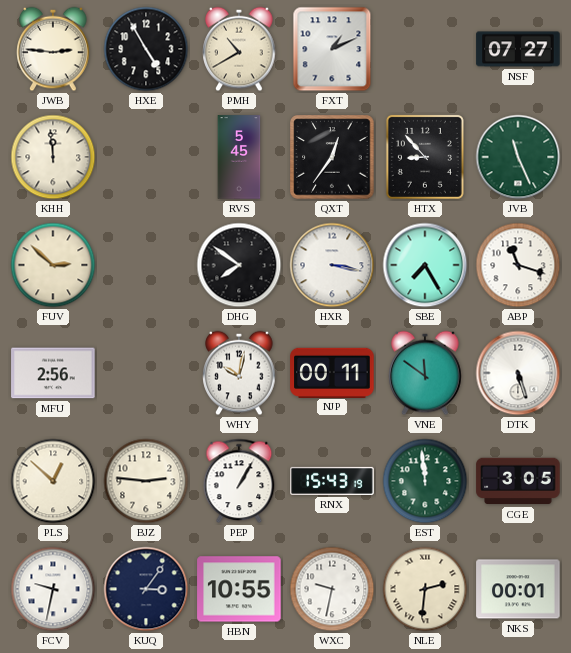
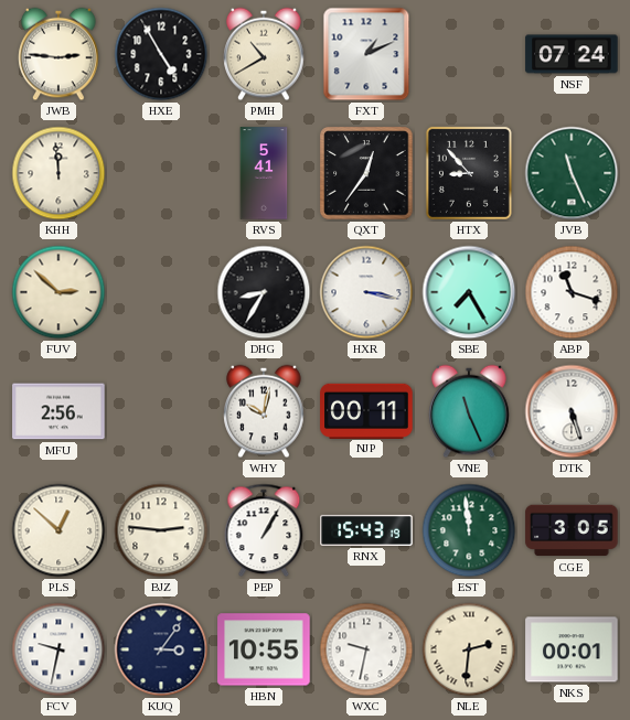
NSF: 07:27 -> 07:24 (572, 54)
RVS: 5:45 -> 5:41 (264, 173)
DHG: 7:51 -> 8:35 (264, 292)
VNE: 11:51 -> 11:26 (469, 411)
